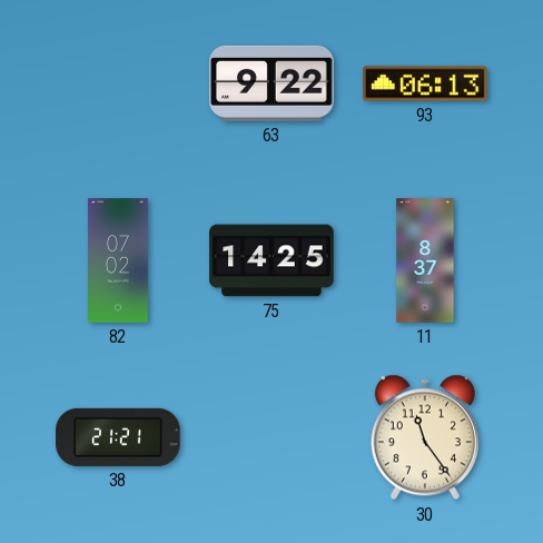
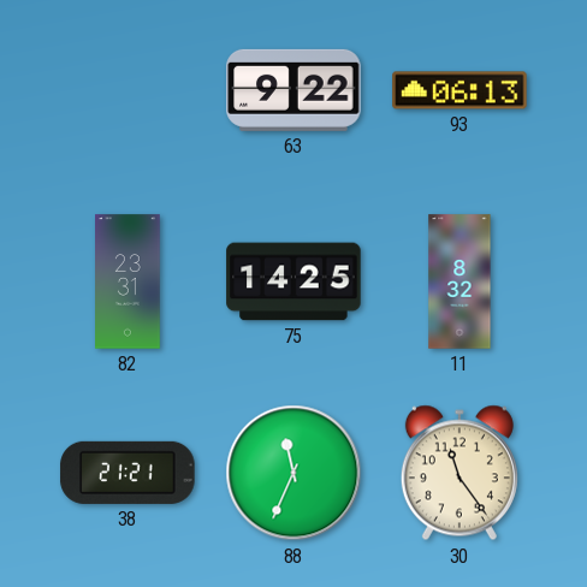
82: 07:02 -> 23:31 (129, 281)
11: 8:37 -> 8:32 (459, 281)
88: none -> 11:34 (293, 473)
